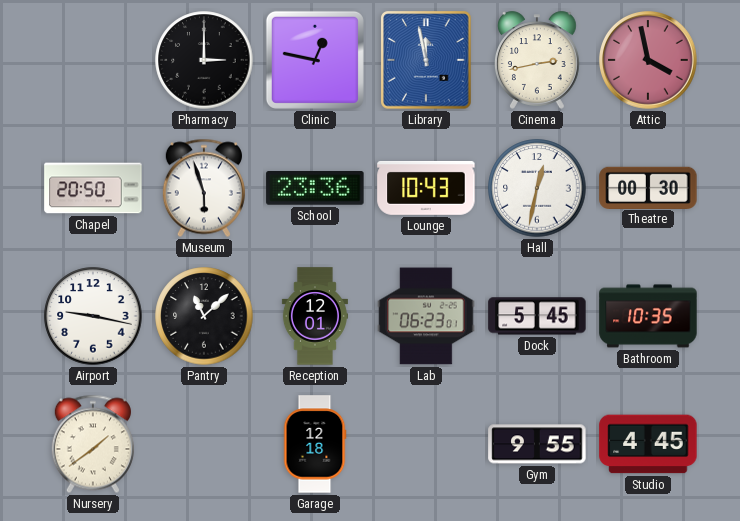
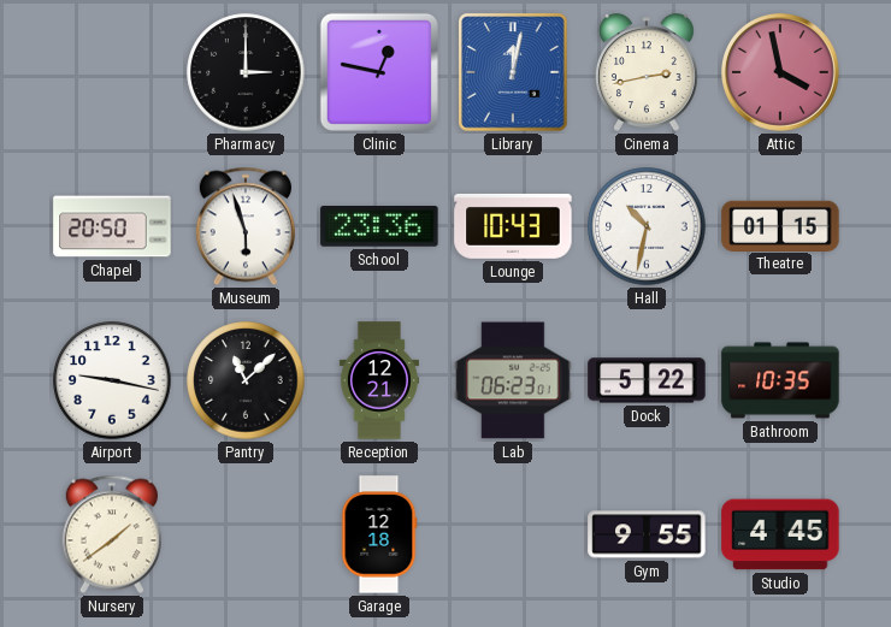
Library: 11:58 -> 12:02 (513, 72)
Hall: 12:32 -> 10:32 (647, 226)
Theatre: 00:30 -> 01:15 (780, 225)
Reception: 12:01 -> 12:21 (379, 380)
Dock: 5:45 -> 5:22 (647, 380)
